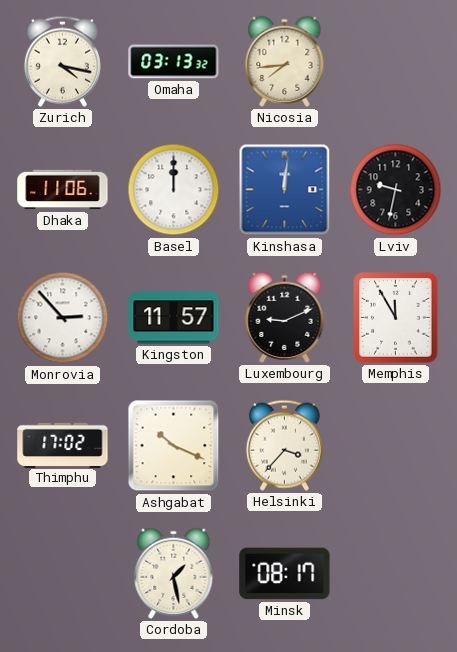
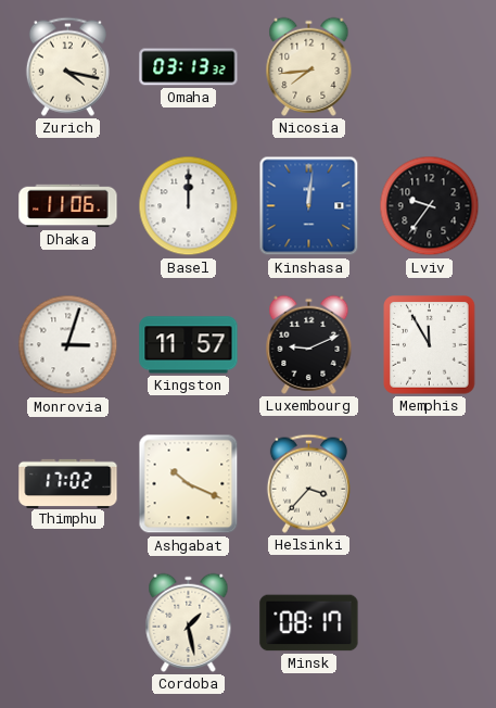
Lviv: 9:32 -> 9:36 (430, 206)
Monrovia: 2:53 -> 3:03 (68, 345)
